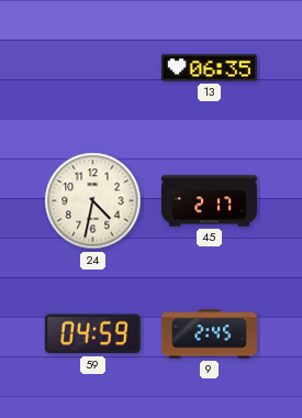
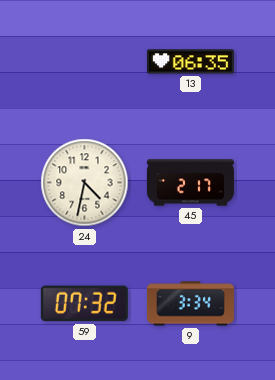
59: 04:59 -> 07:32 (84, 304)
9: 2:45 -> 3:34 (190, 304)
